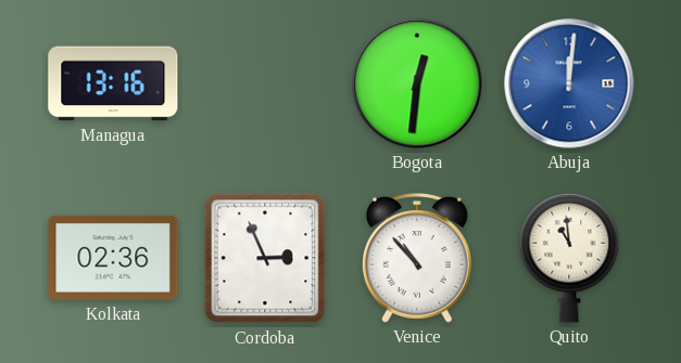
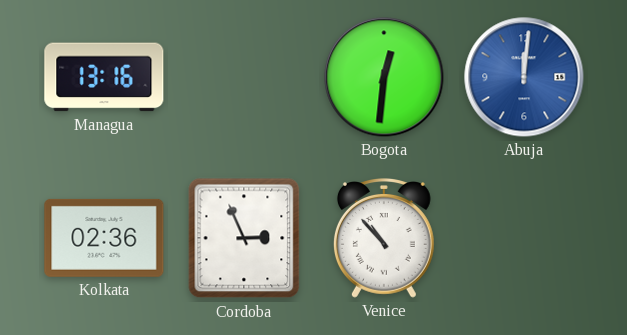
Quito: 10:59 -> none (569, 258)
